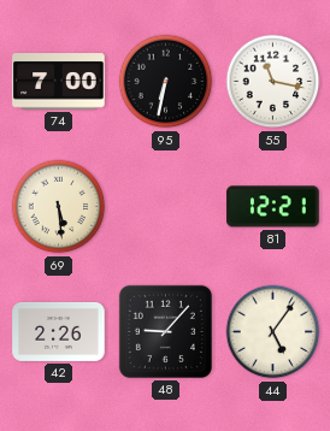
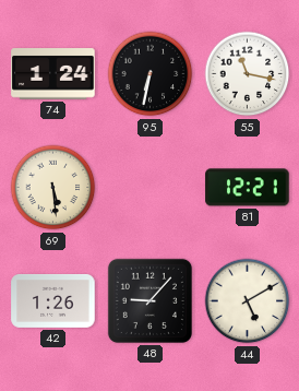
74: 7:00 -> 1:24 (53, 74)
42: 2:26 -> 1:26 (53, 300)
44: 5:06 -> 5:10 (248, 301)
